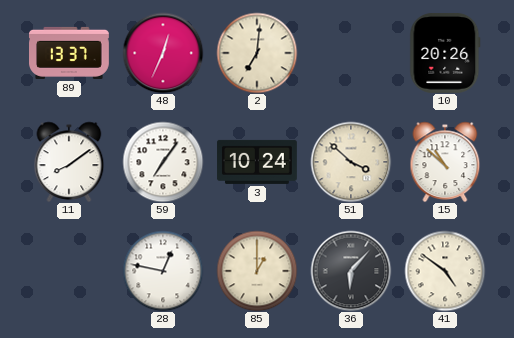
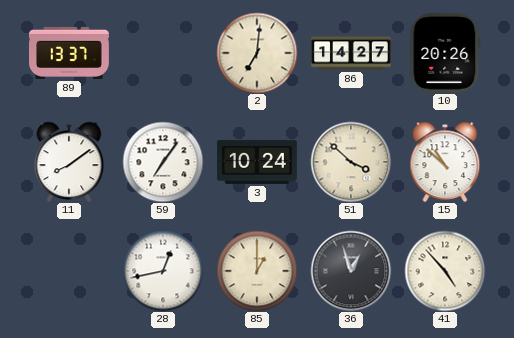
48: 12:34 -> none (163, 53)
86: none -> 14:27 (352, 53)
28: 12:47 -> 12:43 (163, 271)
36: 6:07 -> 12:57 (351, 271)
41: 4:51 -> 4:53 (445, 271)
